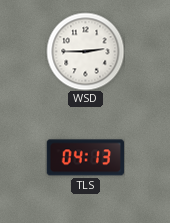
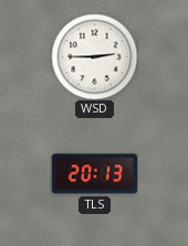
TLS: 04:13 -> 20:13 (94, 174)
